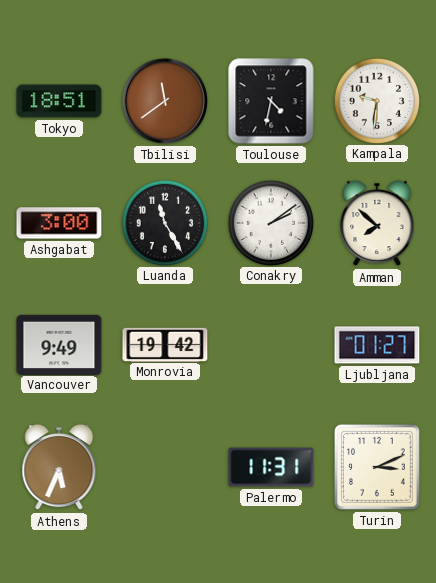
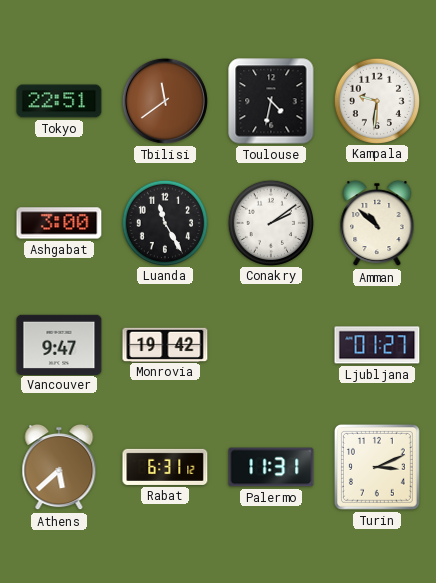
Tokyo: 18:51 -> 22:51 (59, 101)
Amman: 7:52 -> 10:52 (377, 223)
Vancouver: 9:49 -> 9:47 (59, 344)
Athens: 5:34 -> 5:38 (59, 467)
Rabat: none -> 6:31 (165, 467)
